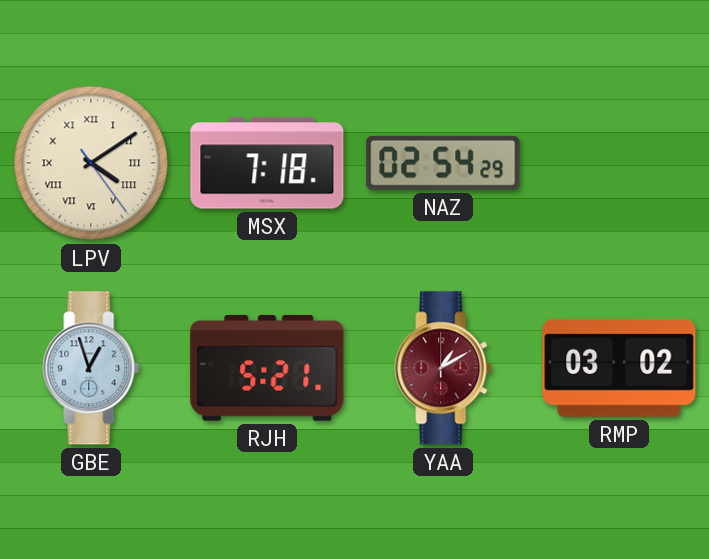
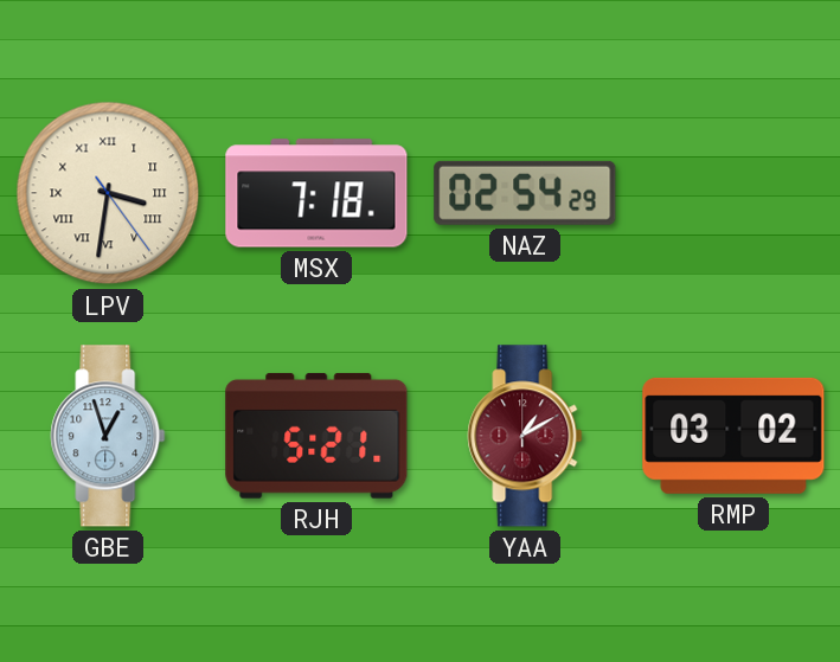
LPV: 4:09 -> 3:31 (108, 193)
